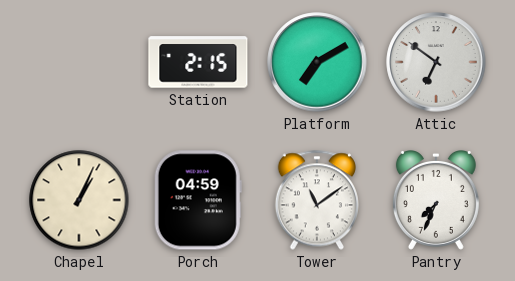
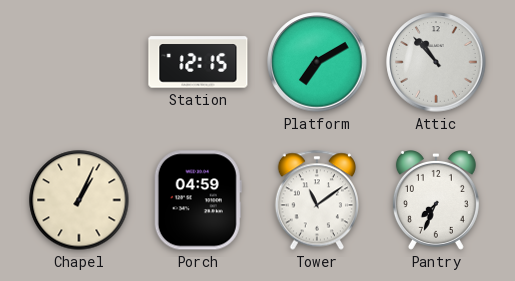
Station: 2:15 -> 12:15 (198, 62)
Attic: 6:51 -> 10:53 (436, 62)
